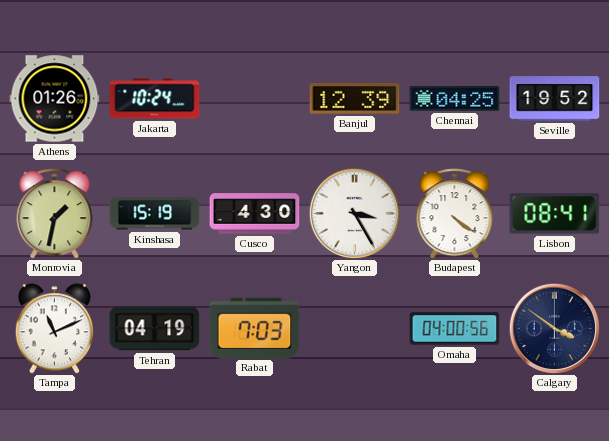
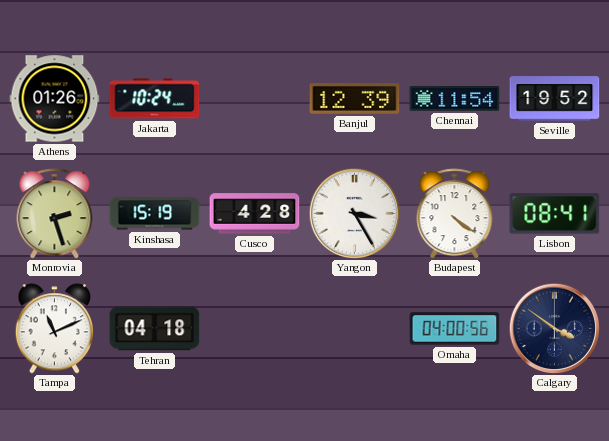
Chennai: 04:25 -> 11:54 (455, 99)
Monrovia: 1:32 -> 2:27 (55, 214)
Cusco: 4:30 -> 4:28 (255, 214)
Tehran: 04:19 -> 04:18 (155, 329)
Rabat: 7:03 -> none (255, 328)
